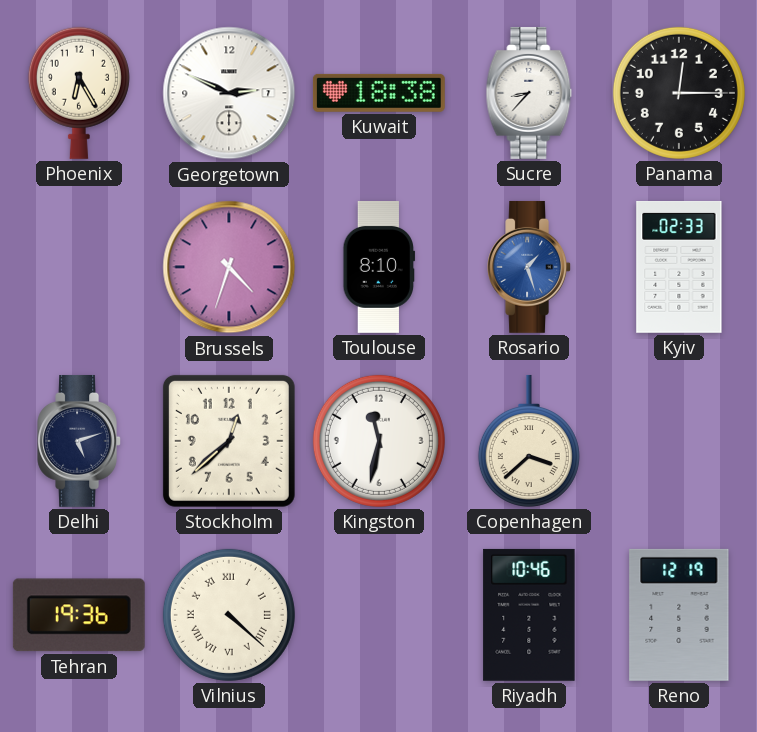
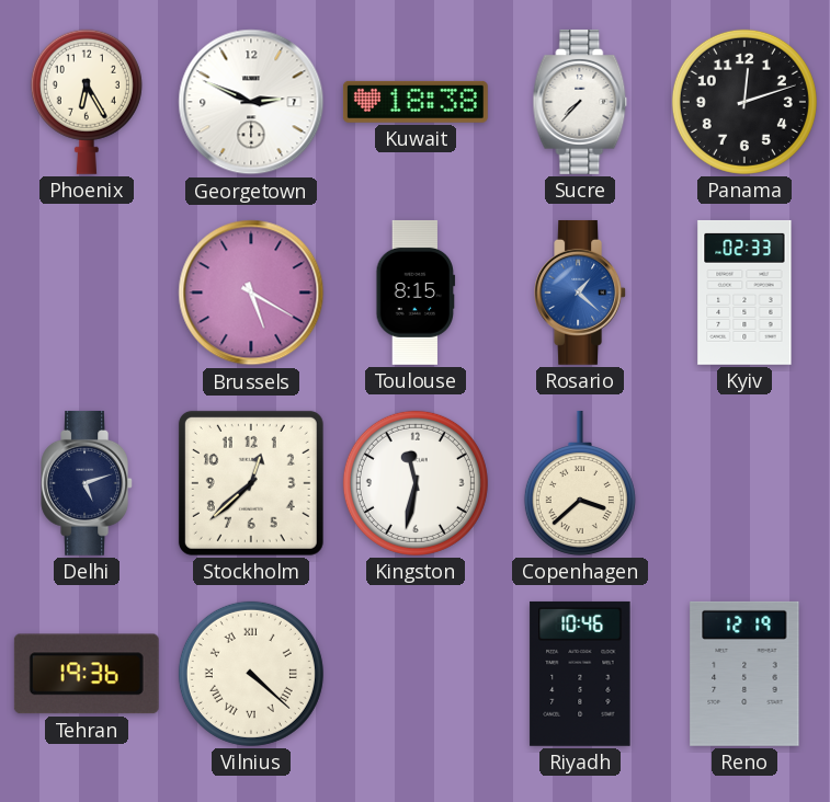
Sucre: 8:37 -> 7:37 (580, 102)
Panama: 12:15 -> 12:12 (744, 102)
Brussels: 4:33 -> 5:20 (251, 293)
Toulouse: 8:10 -> 8:15 (416, 293)
Rosario: 1:27 -> 1:22 (580, 293)
